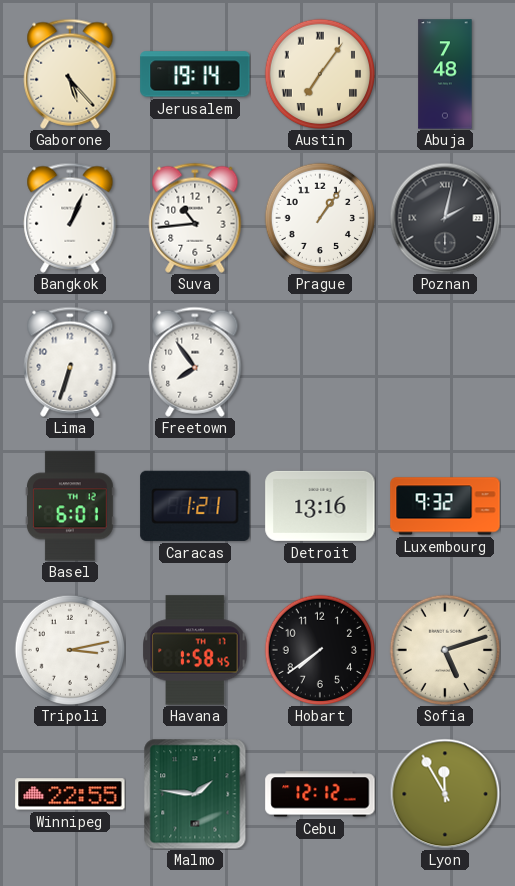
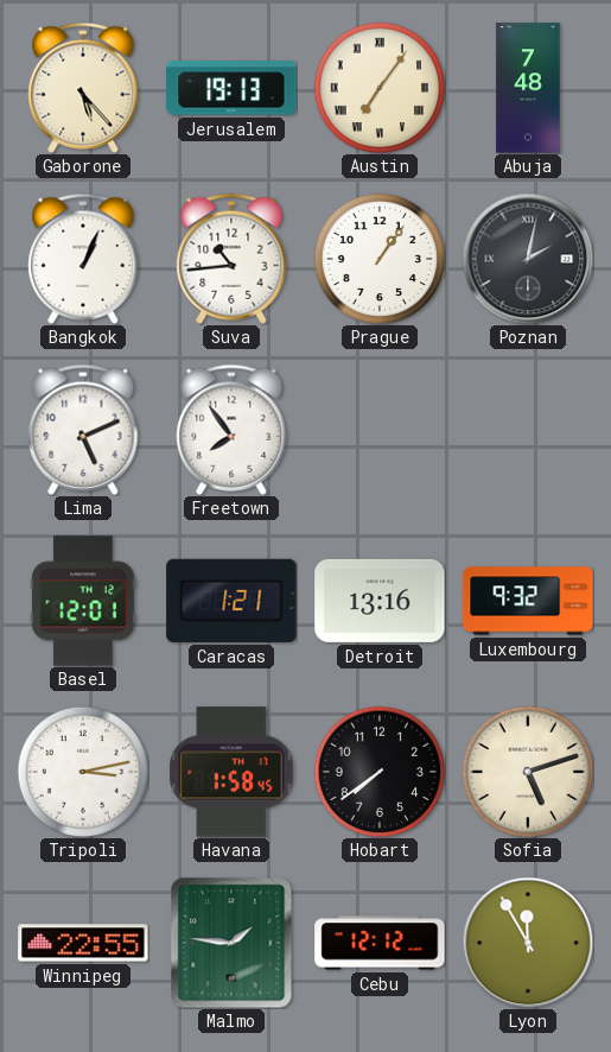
Jerusalem: 19:14 -> 19:13 (231, 88)
Lima: 6:33 -> 5:11 (83, 430)
Basel: 6:01 -> 12:01 (83, 601)
